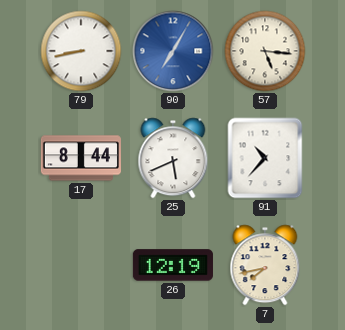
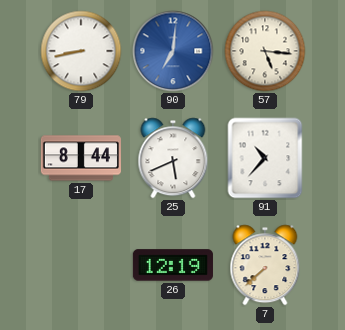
90: 7:05 -> 7:01 (173, 51)
7: 7:43 -> 7:38 (265, 265)
